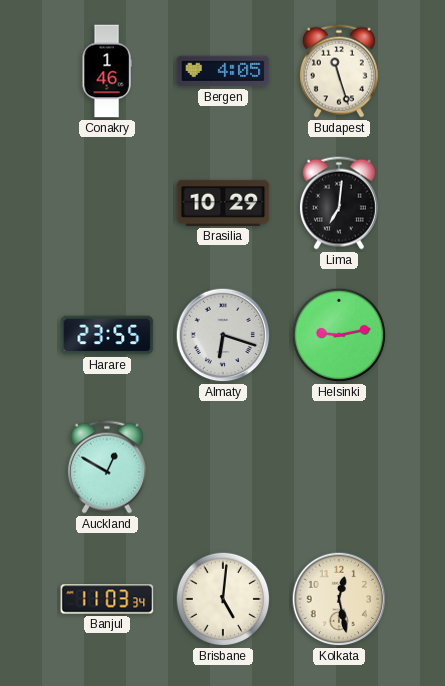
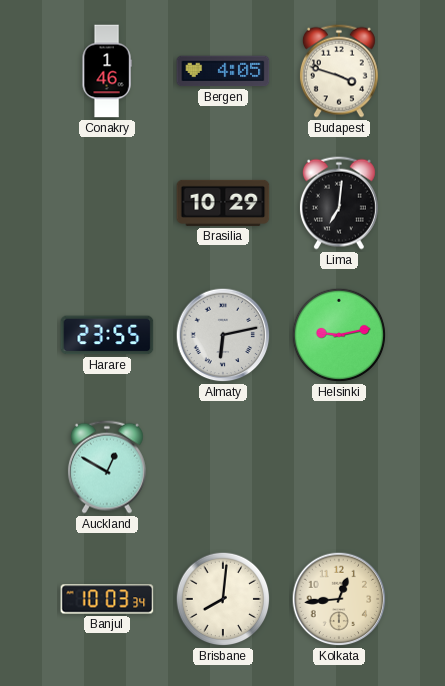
Budapest: 11:27 -> 3:48 (339, 71)
Almaty: 6:18 -> 6:13 (223, 335)
Banjul: 11:03 -> 10:03 (107, 599)
Brisbane: 5:01 -> 8:01 (223, 599)
Kolkata: 12:28 -> 12:44 (339, 599)
